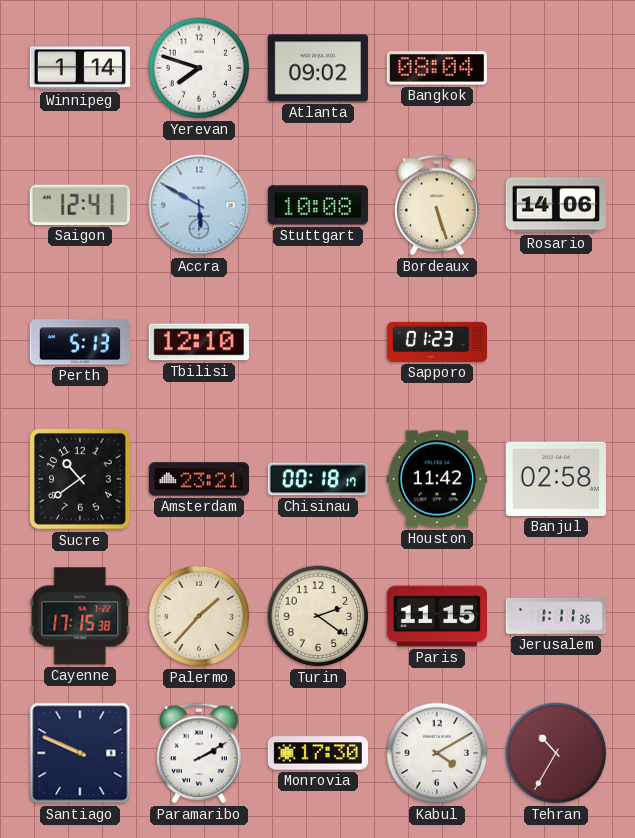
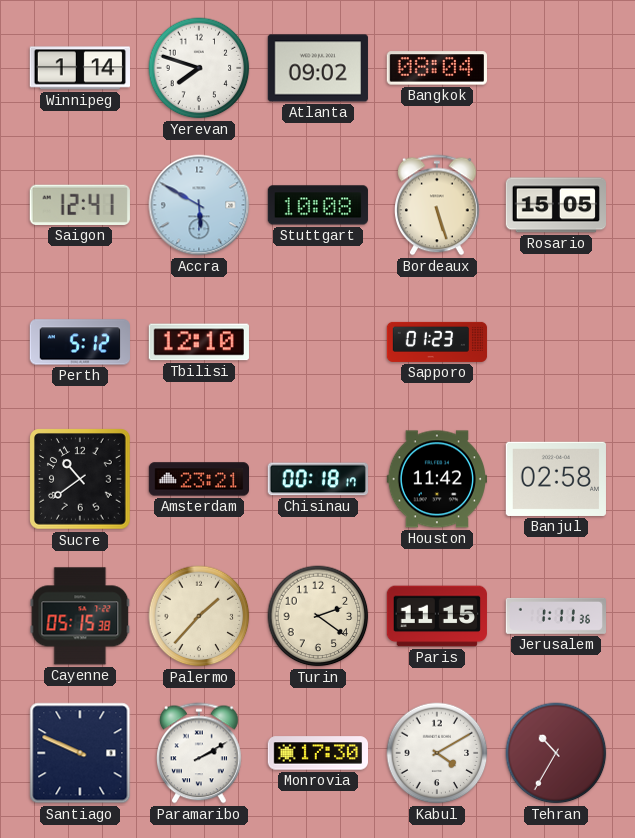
Rosario: 14:06 -> 15:05 (555, 205)
Perth: 5:13 -> 5:12 (80, 342)
Cayenne: 17:15 -> 05:15 (80, 616)
